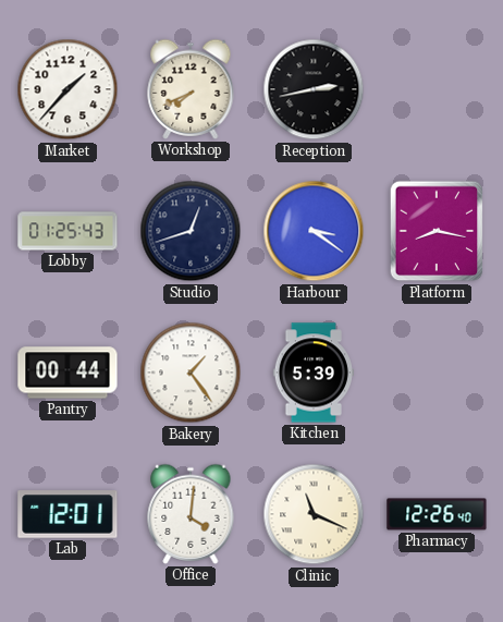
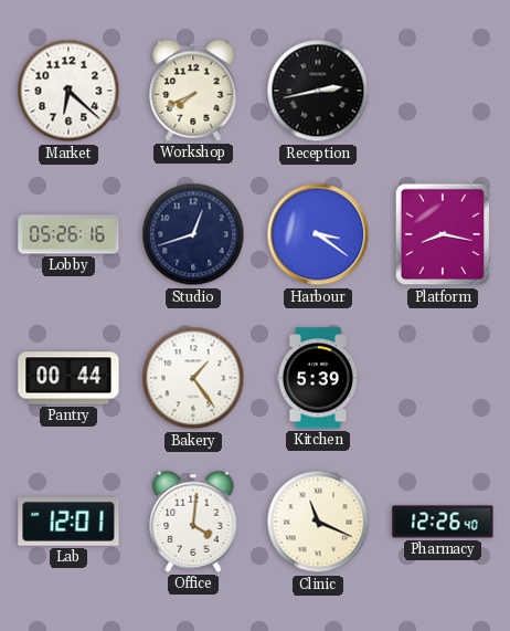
Market: 1:37 -> 6:22 (68, 91)
Lobby: 01:25 -> 05:26 (68, 234)
